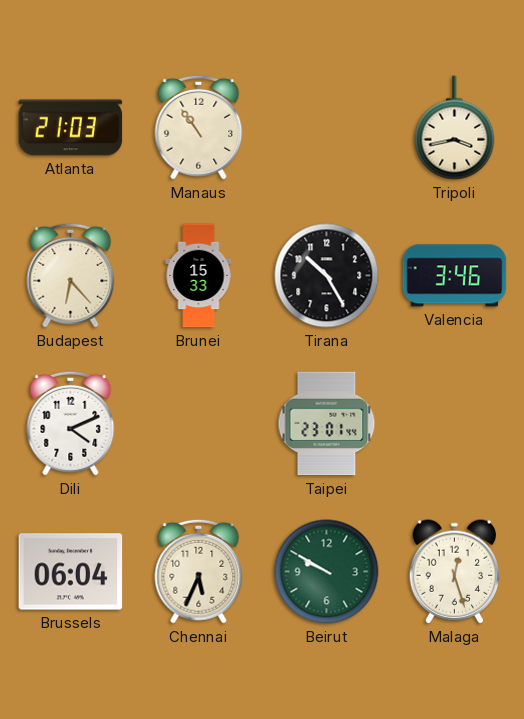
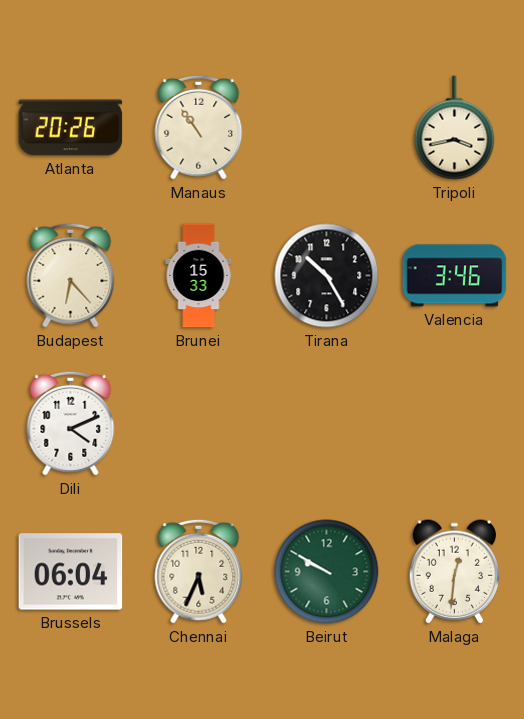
Atlanta: 21:03 -> 20:26 (71, 128)
Taipei: 23:01 -> none (327, 424)
Malaga: 12:27 -> 12:31 (455, 572)
